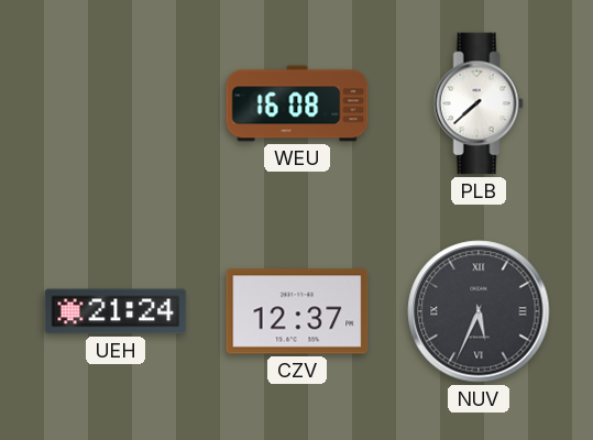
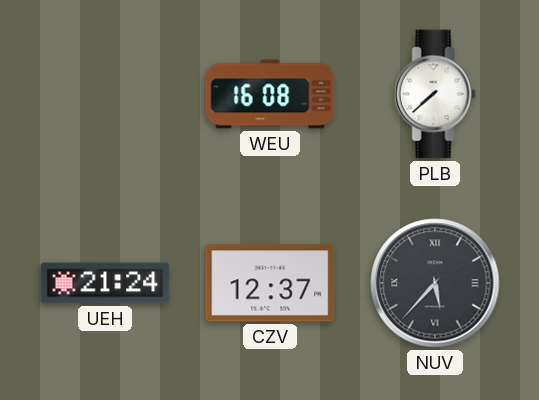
NUV: 5:34 -> 5:37 (435, 283)
